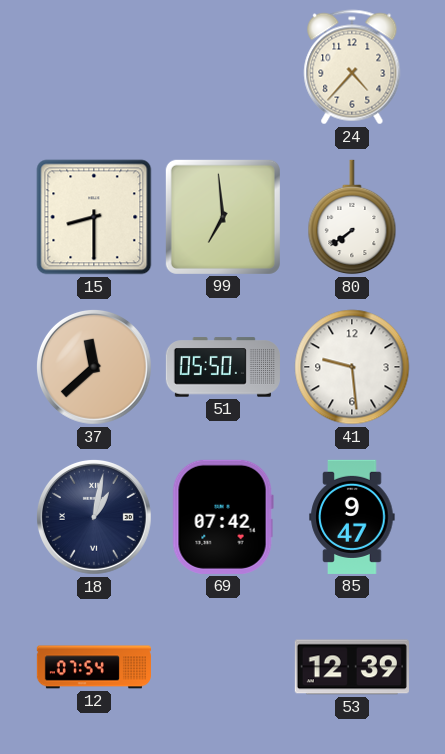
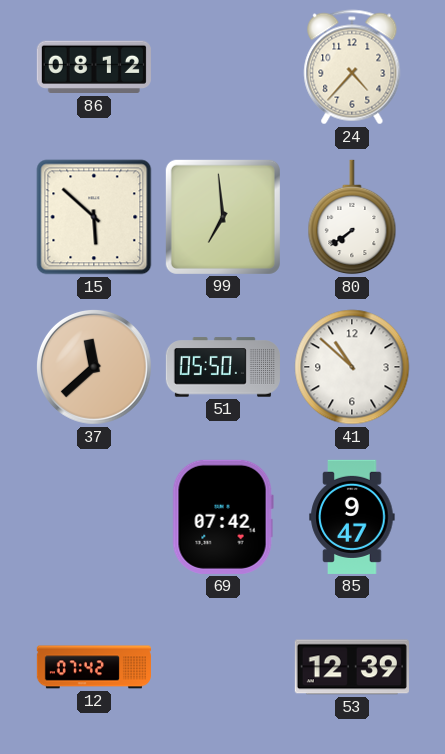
86: none -> 08:12 (94, 67)
15: 8:30 -> 5:52 (94, 217)
41: 9:29 -> 10:52 (352, 367)
18: 1:02 -> none (94, 517)
12: 07:54 -> 07:42 (94, 667)
